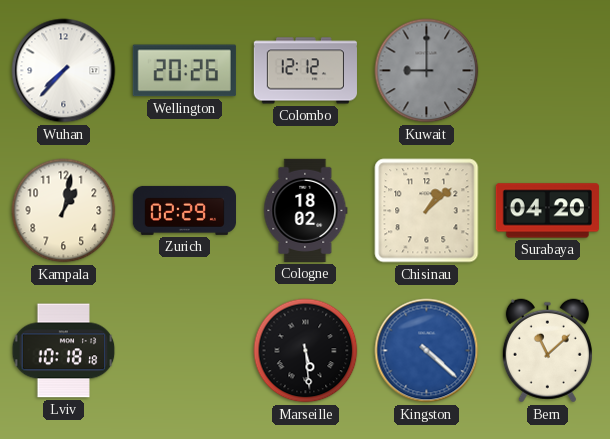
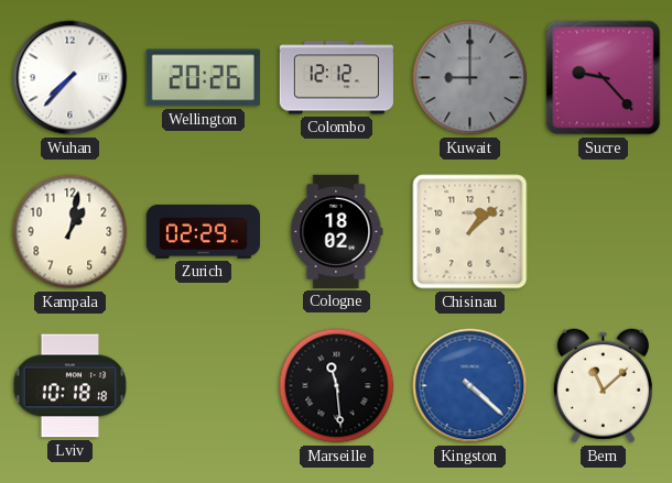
Sucre: none -> 9:23 (604, 78)
Surabaya: 04:20 -> none (547, 211)
Marseille: 5:29 -> 11:29 (337, 386)
